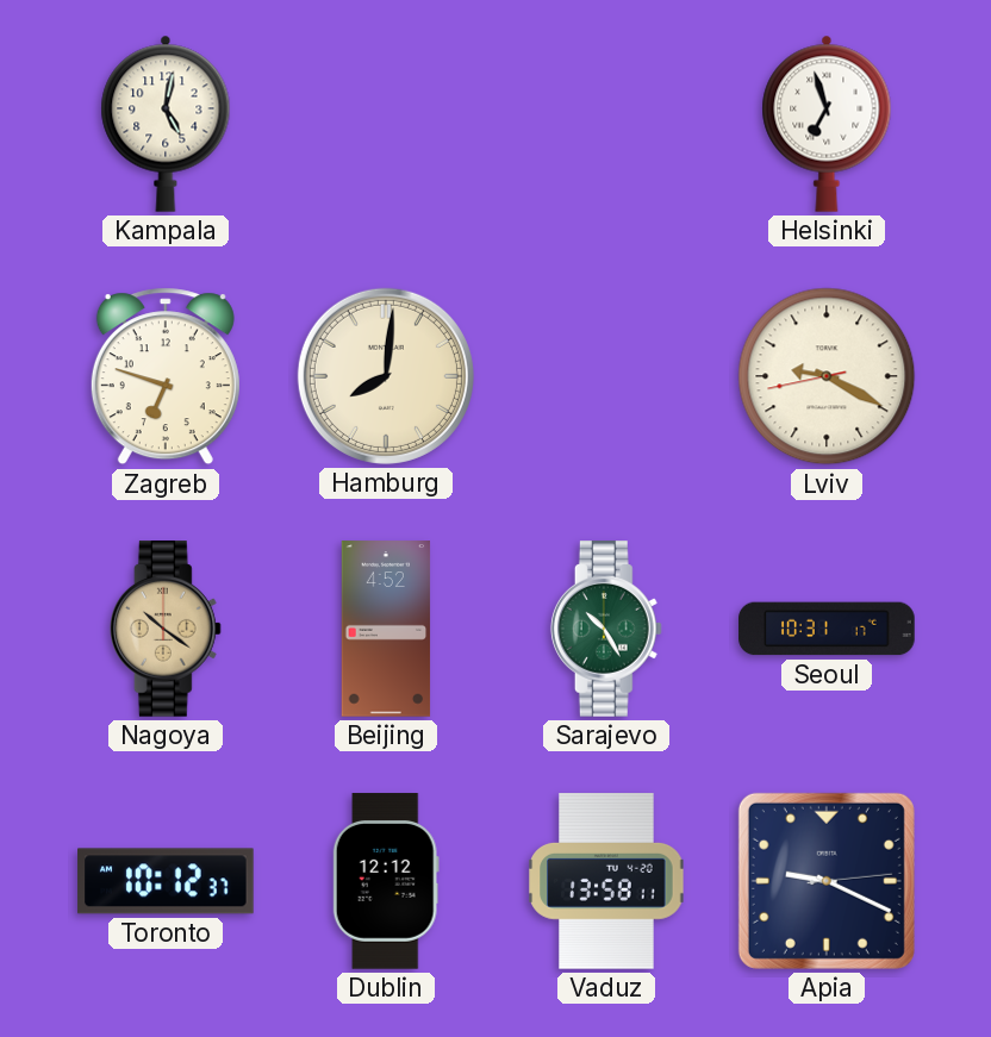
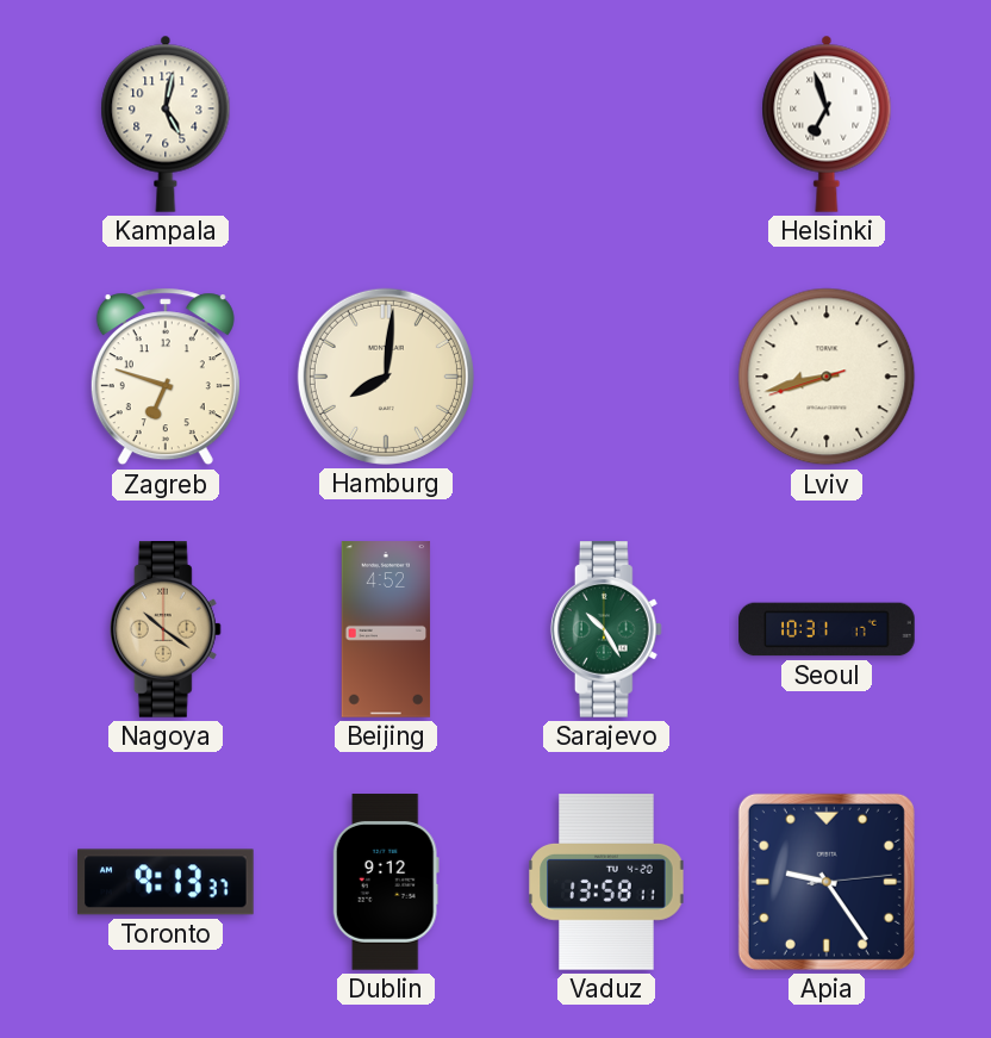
Lviv: 9:19 -> 8:42 (827, 377)
Toronto: 10:12 -> 9:13 (166, 882)
Dublin: 12:12 -> 9:12 (386, 882)
Apia: 9:19 -> 9:24 (827, 882)
